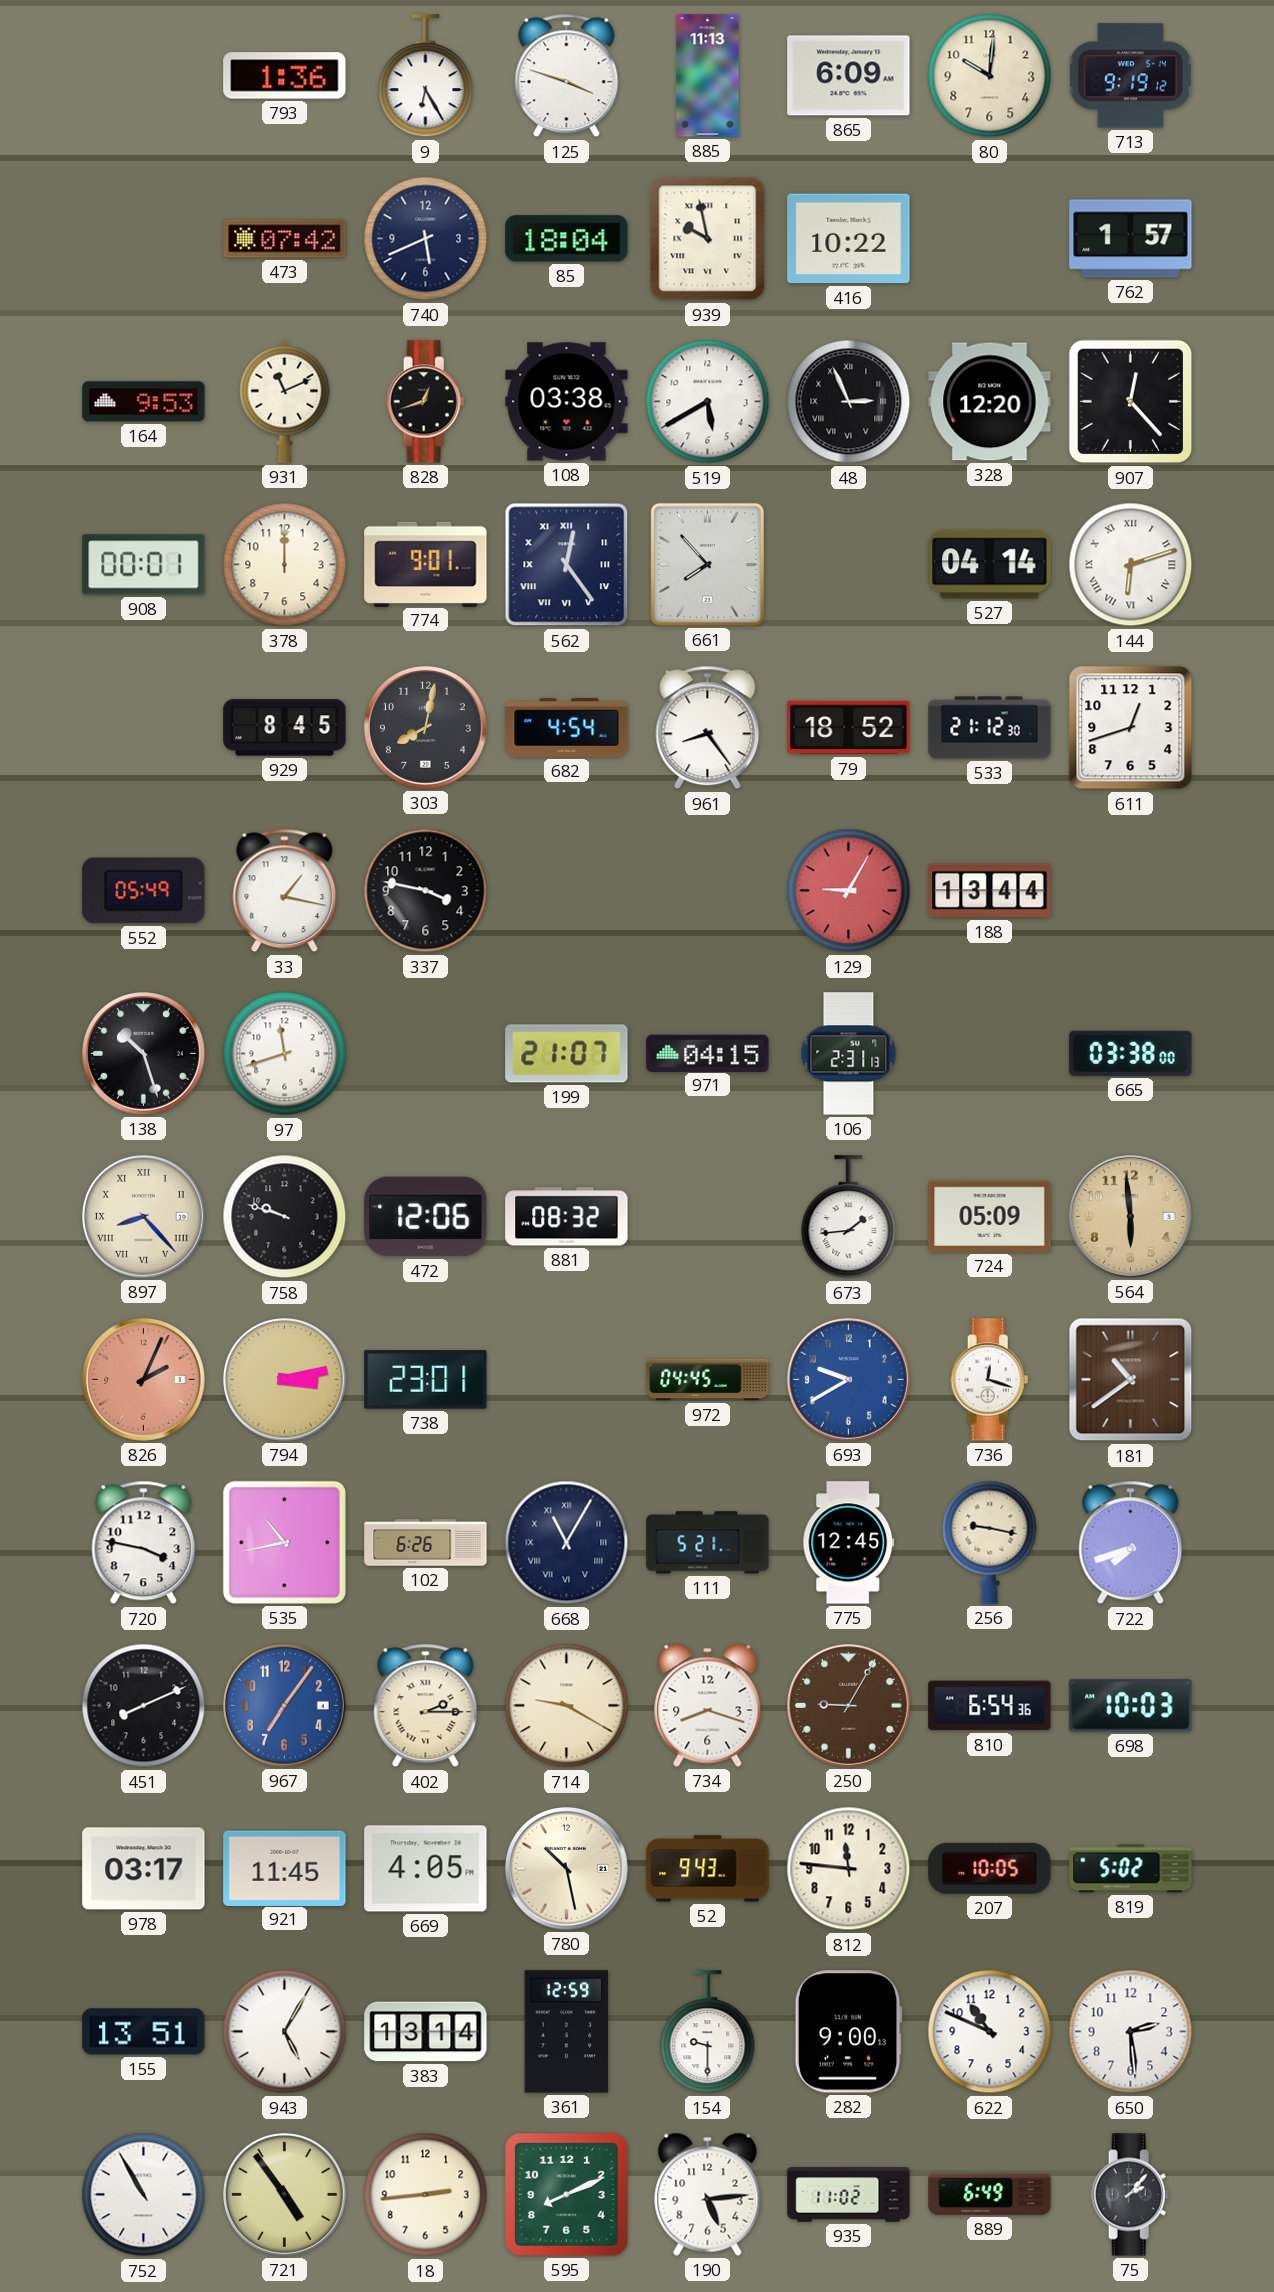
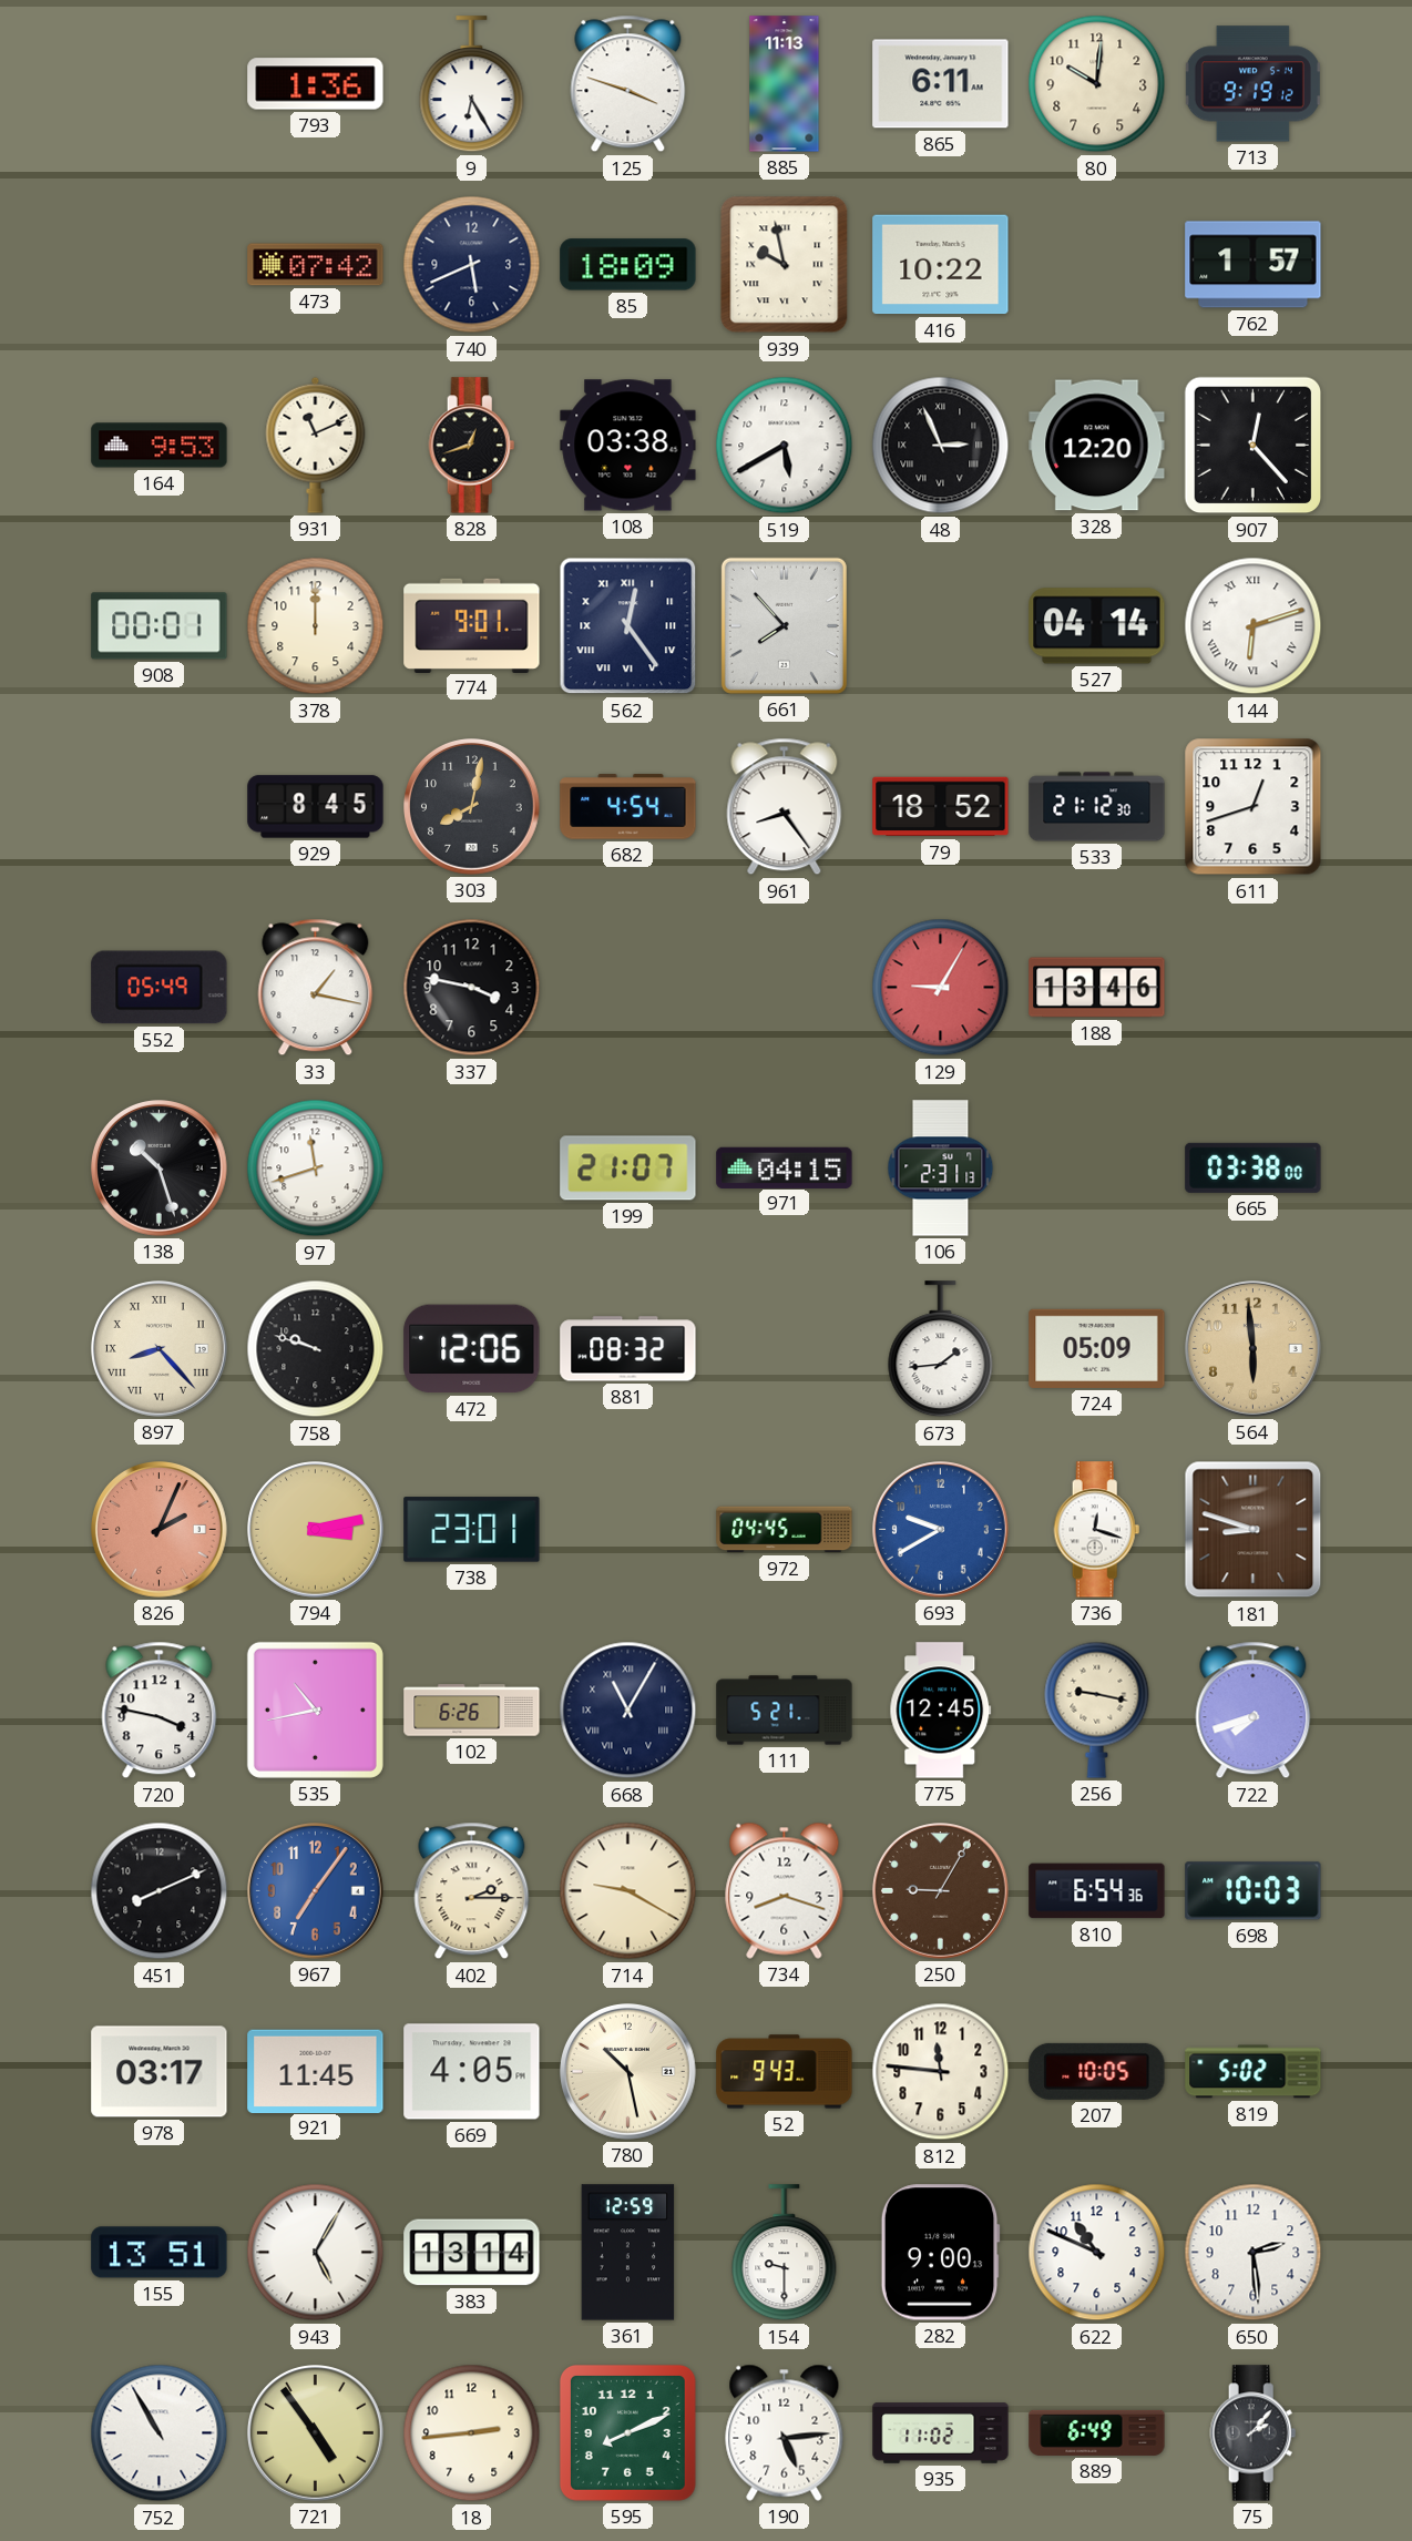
865: 6:09 -> 6:11 (941, 84)
85: 18:04 -> 18:09 (628, 265)
188: 13:44 -> 13:46 (1097, 988)
181: 10:39 -> 8:48 (1254, 1530)
